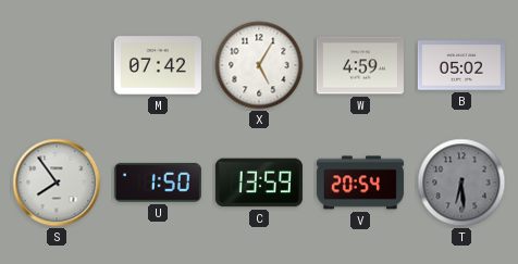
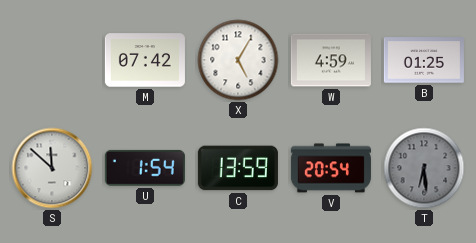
B: 05:02 -> 01:25 (424, 60)
S: 7:54 -> 11:52 (52, 168)
U: 1:50 -> 1:54 (145, 168)
